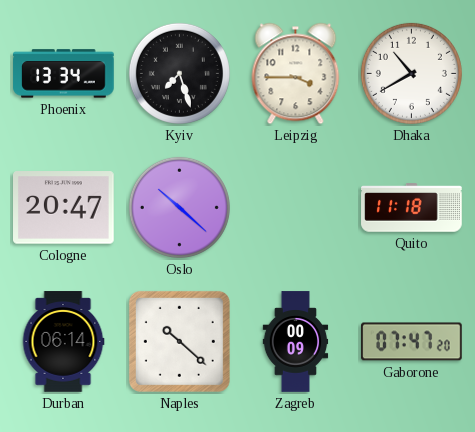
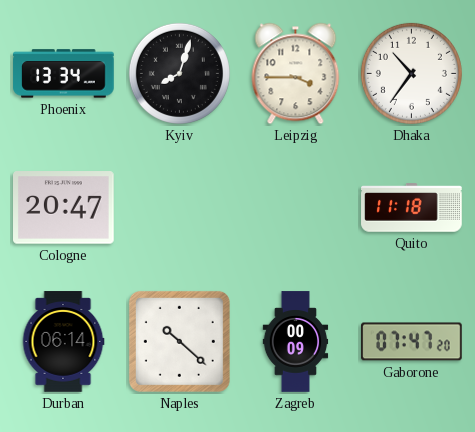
Kyiv: 7:27 -> 8:03 (179, 73)
Dhaka: 10:40 -> 10:36 (411, 73)
Oslo: 10:22 -> none (179, 207)
